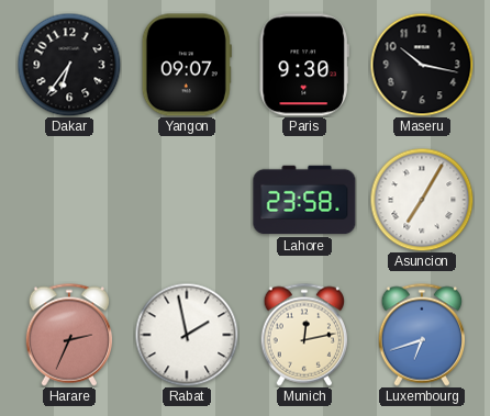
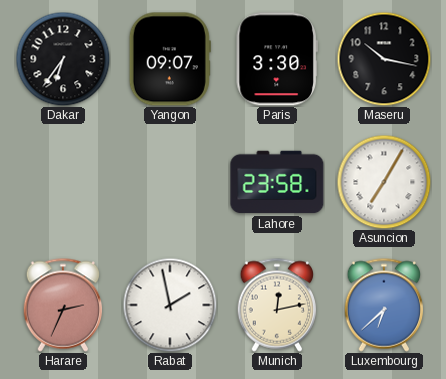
Paris: 9:30 -> 3:30 (277, 59)
Luxembourg: 6:42 -> 6:38 (384, 305)
